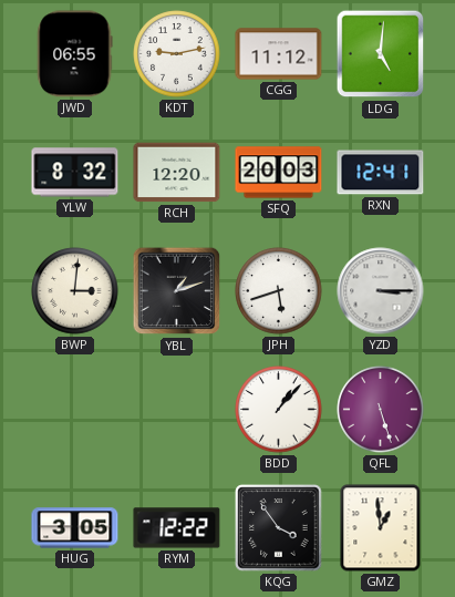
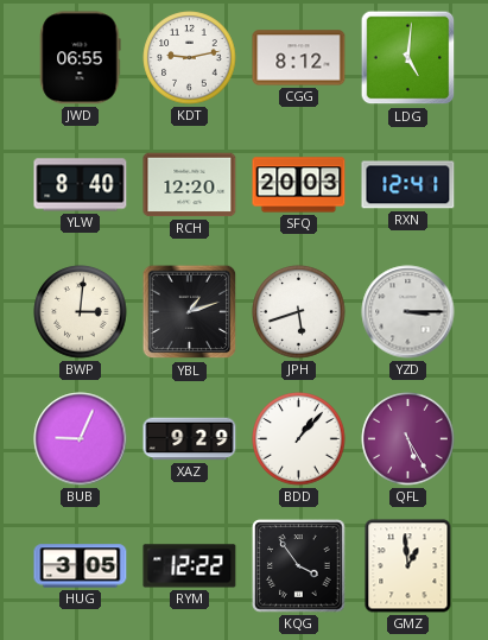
CGG: 11:12 -> 8:12 (299, 58)
YLW: 8:32 -> 8:40 (81, 185)
BUB: none -> 9:04 (81, 439)
XAZ: none -> 9:29 (190, 439)
QFL: 5:27 -> 5:25 (408, 439)
